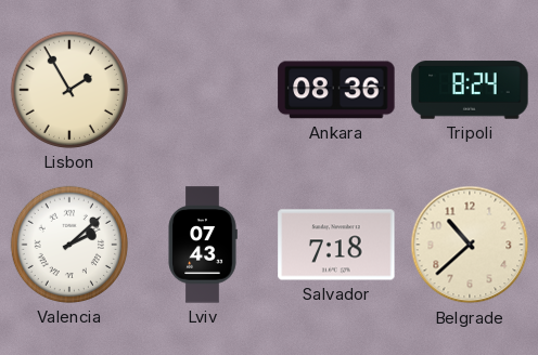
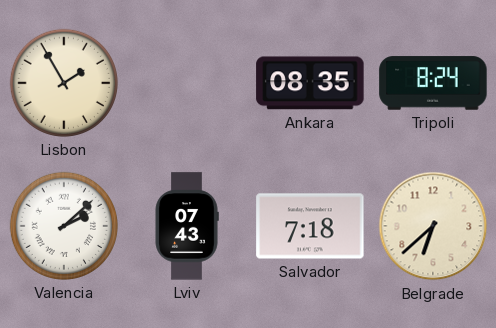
Ankara: 08:36 -> 08:35 (310, 83)
Belgrade: 10:38 -> 6:38 (433, 226)
